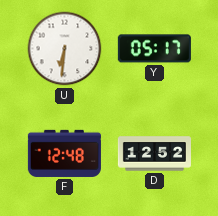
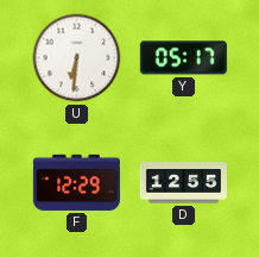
F: 12:48 -> 12:29 (76, 182)
D: 12:52 -> 12:55 (183, 183)
